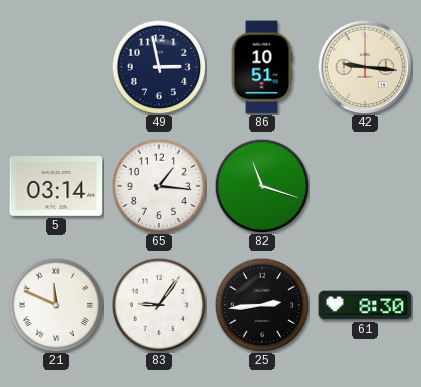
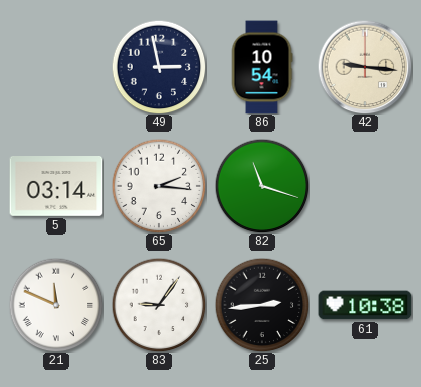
86: 10:51 -> 10:54 (262, 67)
65: 1:16 -> 2:16 (159, 186)
61: 8:30 -> 10:38 (365, 305)
